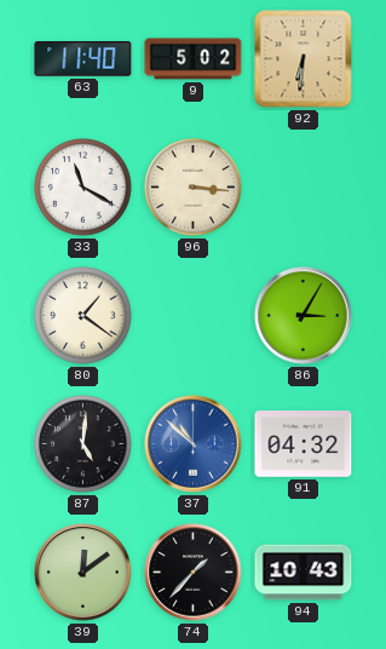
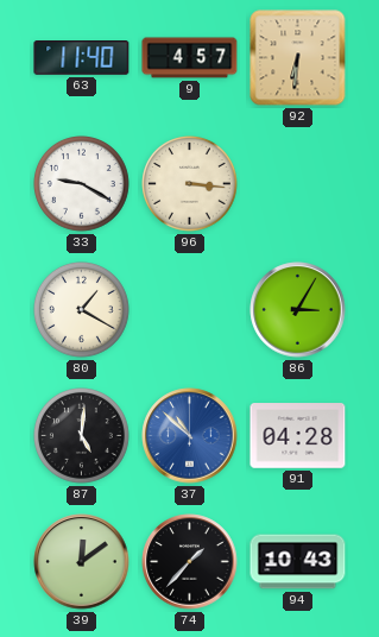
9: 5:02 -> 4:57 (190, 58)
33: 11:20 -> 9:20 (82, 184)
80: 1:21 -> 1:20 (82, 310)
91: 04:32 -> 04:28 (298, 436)
